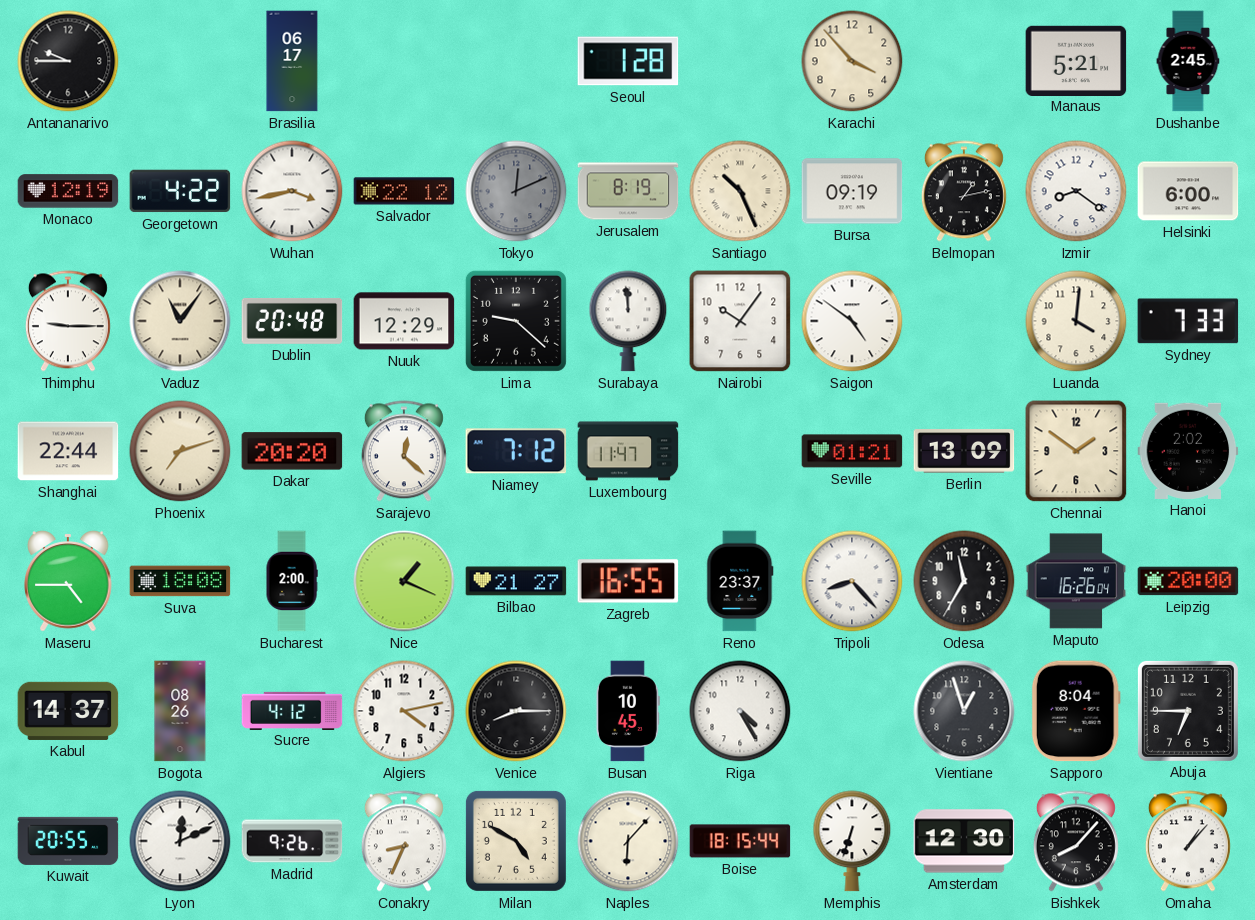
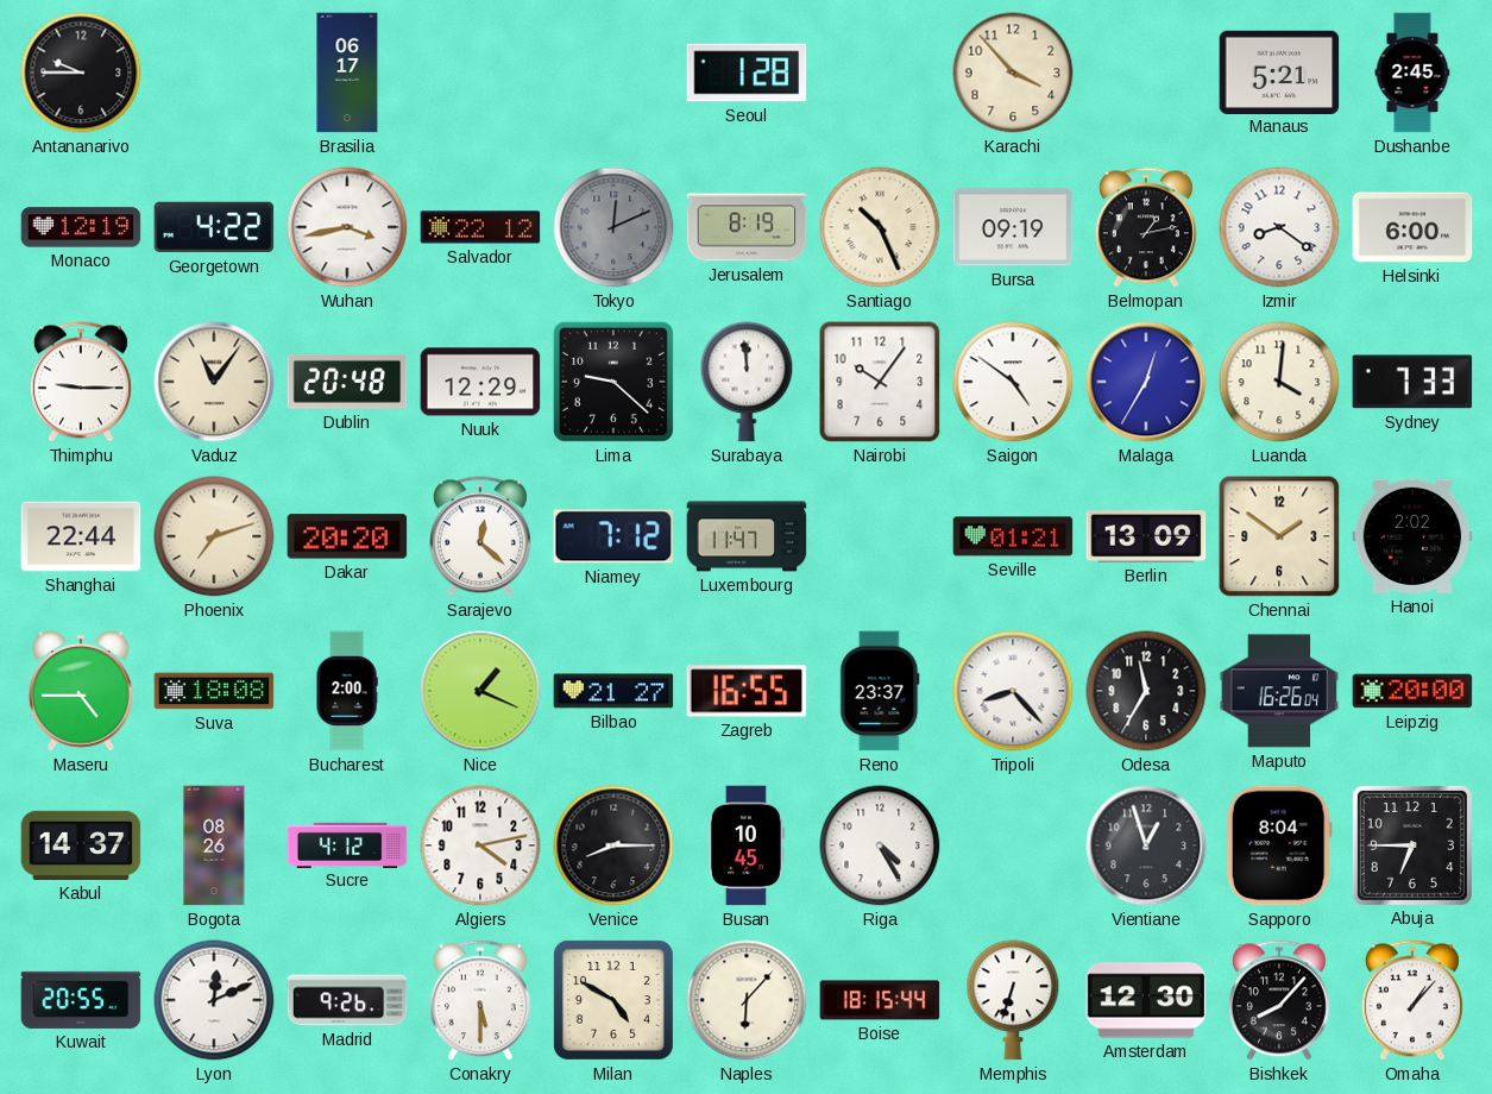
Malaga: none -> 12:35 (1146, 382)
Conakry: 8:34 -> 5:30 (480, 1000)
